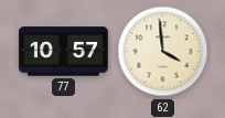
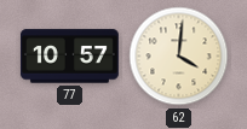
62: 3:59 -> 4:01 (179, 57)
